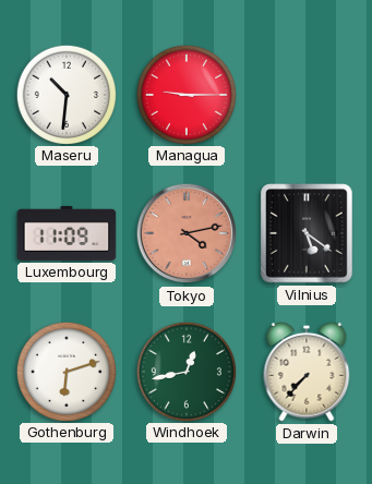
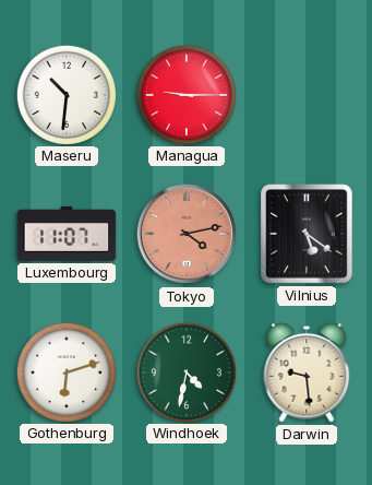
Luxembourg: 11:09 -> 11:07 (67, 234)
Windhoek: 12:43 -> 4:32 (185, 371)
Darwin: 7:37 -> 9:29 (307, 372)
